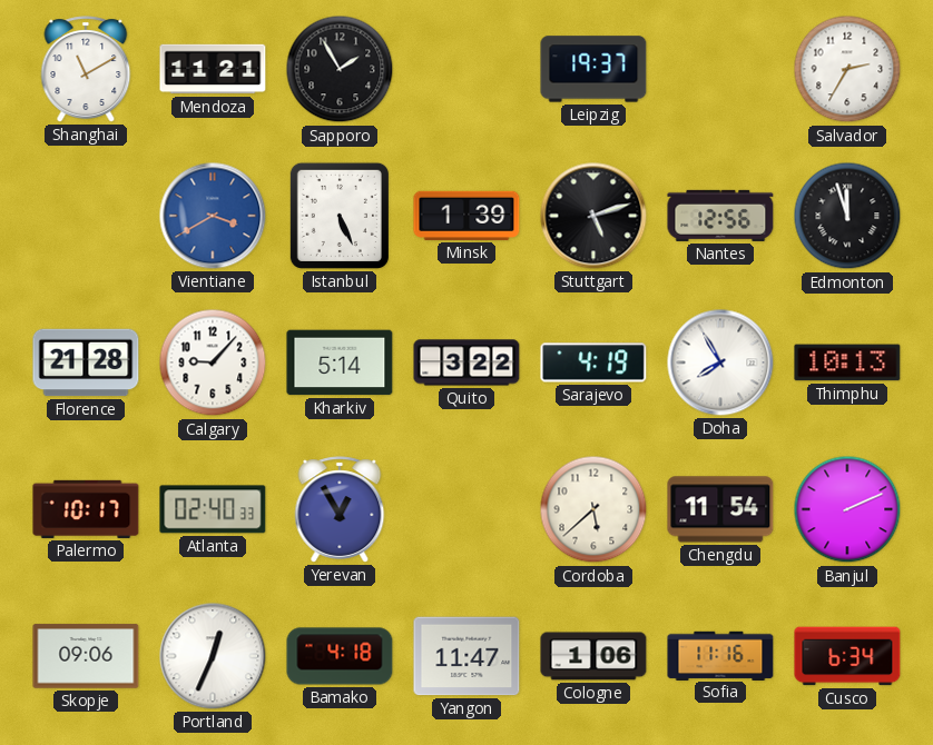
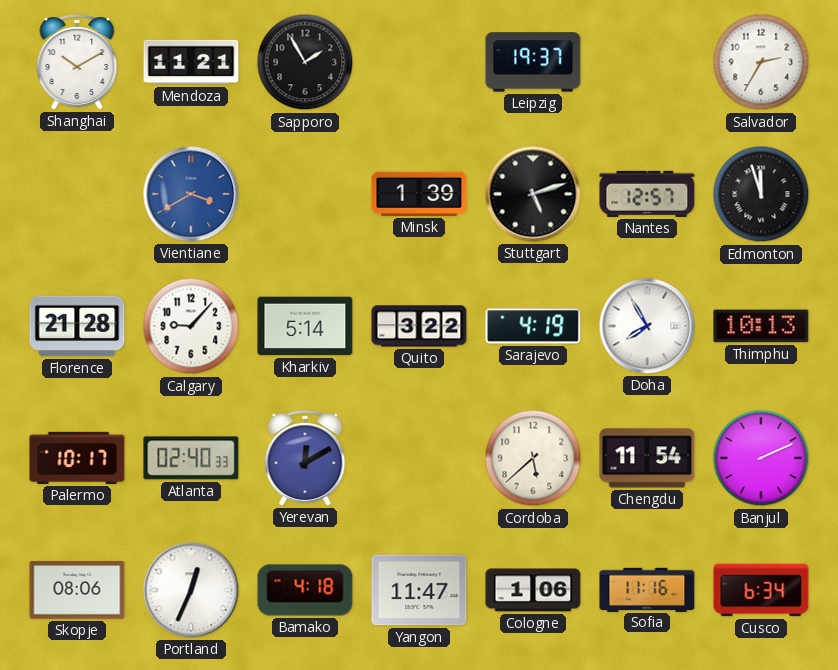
Shanghai: 11:10 -> 10:10 (77, 62)
Istanbul: 5:26 -> none (340, 216)
Nantes: 12:56 -> 12:57 (647, 194)
Yerevan: 12:55 -> 12:10 (305, 458)
Skopje: 09:06 -> 08:06 (77, 590)
